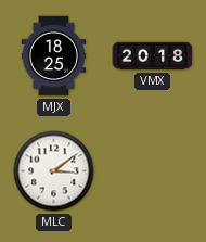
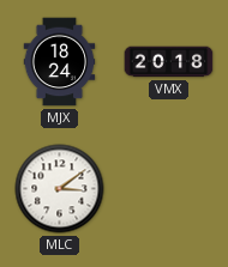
MJX: 18:25 -> 18:24 (60, 62)
